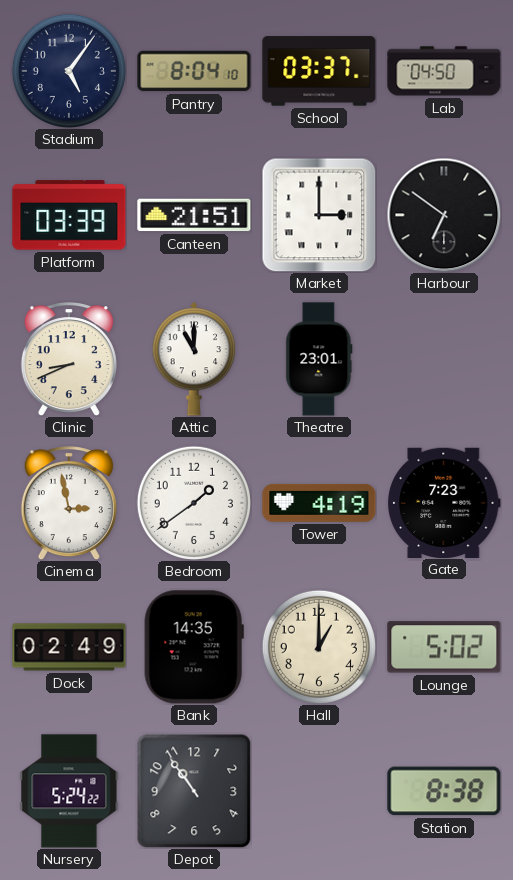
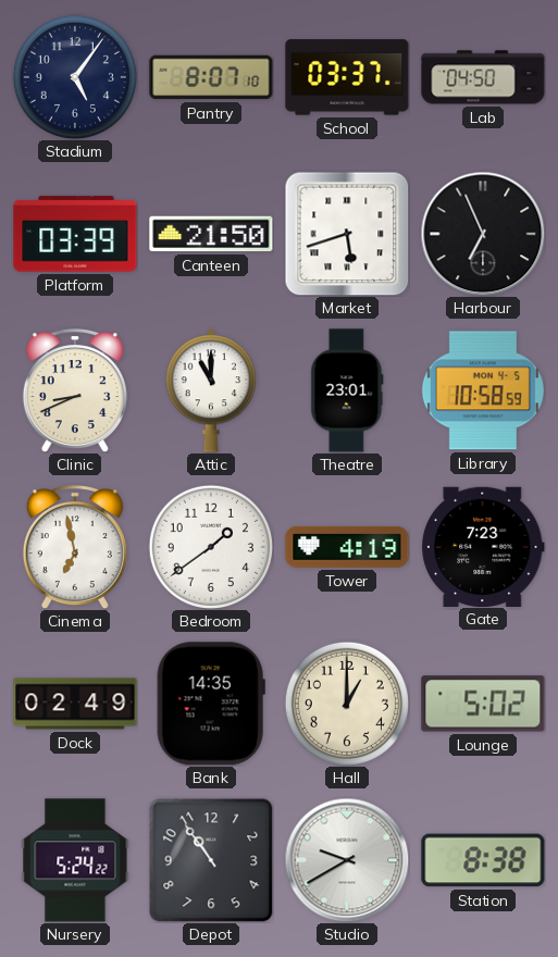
Pantry: 8:04 -> 8:07 (211, 77)
Canteen: 21:51 -> 21:50 (211, 234)
Market: 3:00 -> 5:42 (347, 234)
Harbour: 6:51 -> 6:56 (483, 234)
Library: none -> 10:58 (483, 390)
Cinema: 2:58 -> 6:58 (75, 547)
Studio: none -> 9:40 (347, 860)
